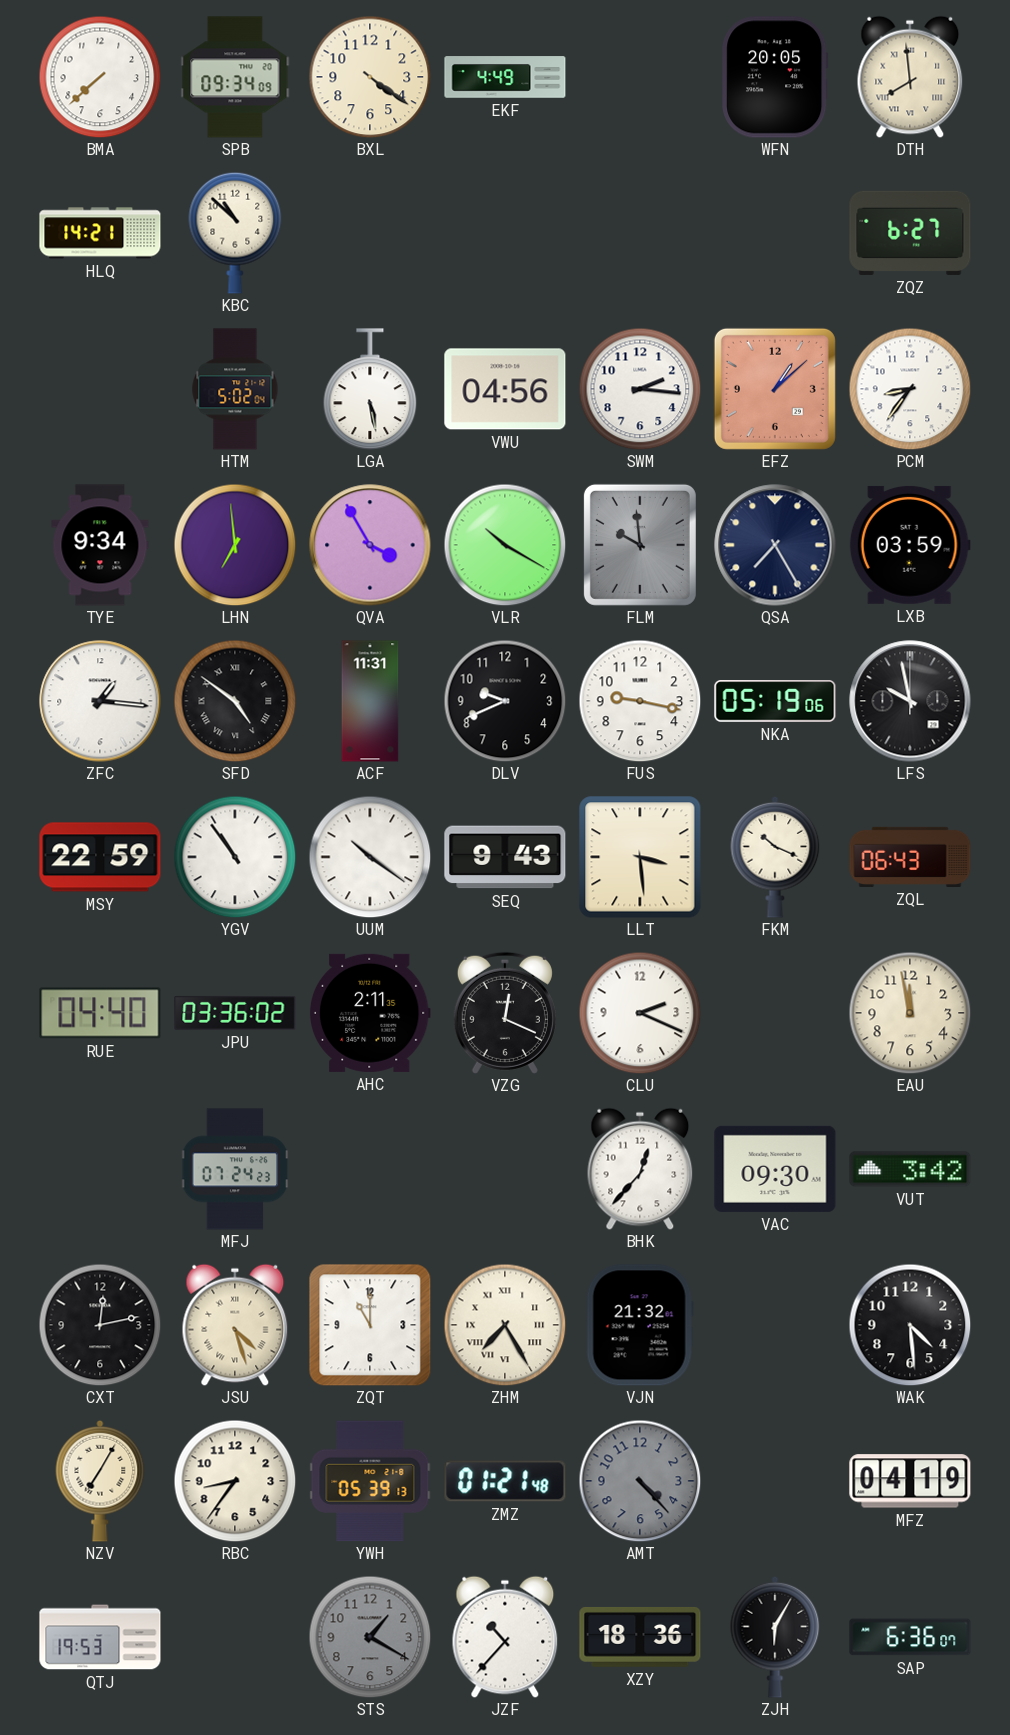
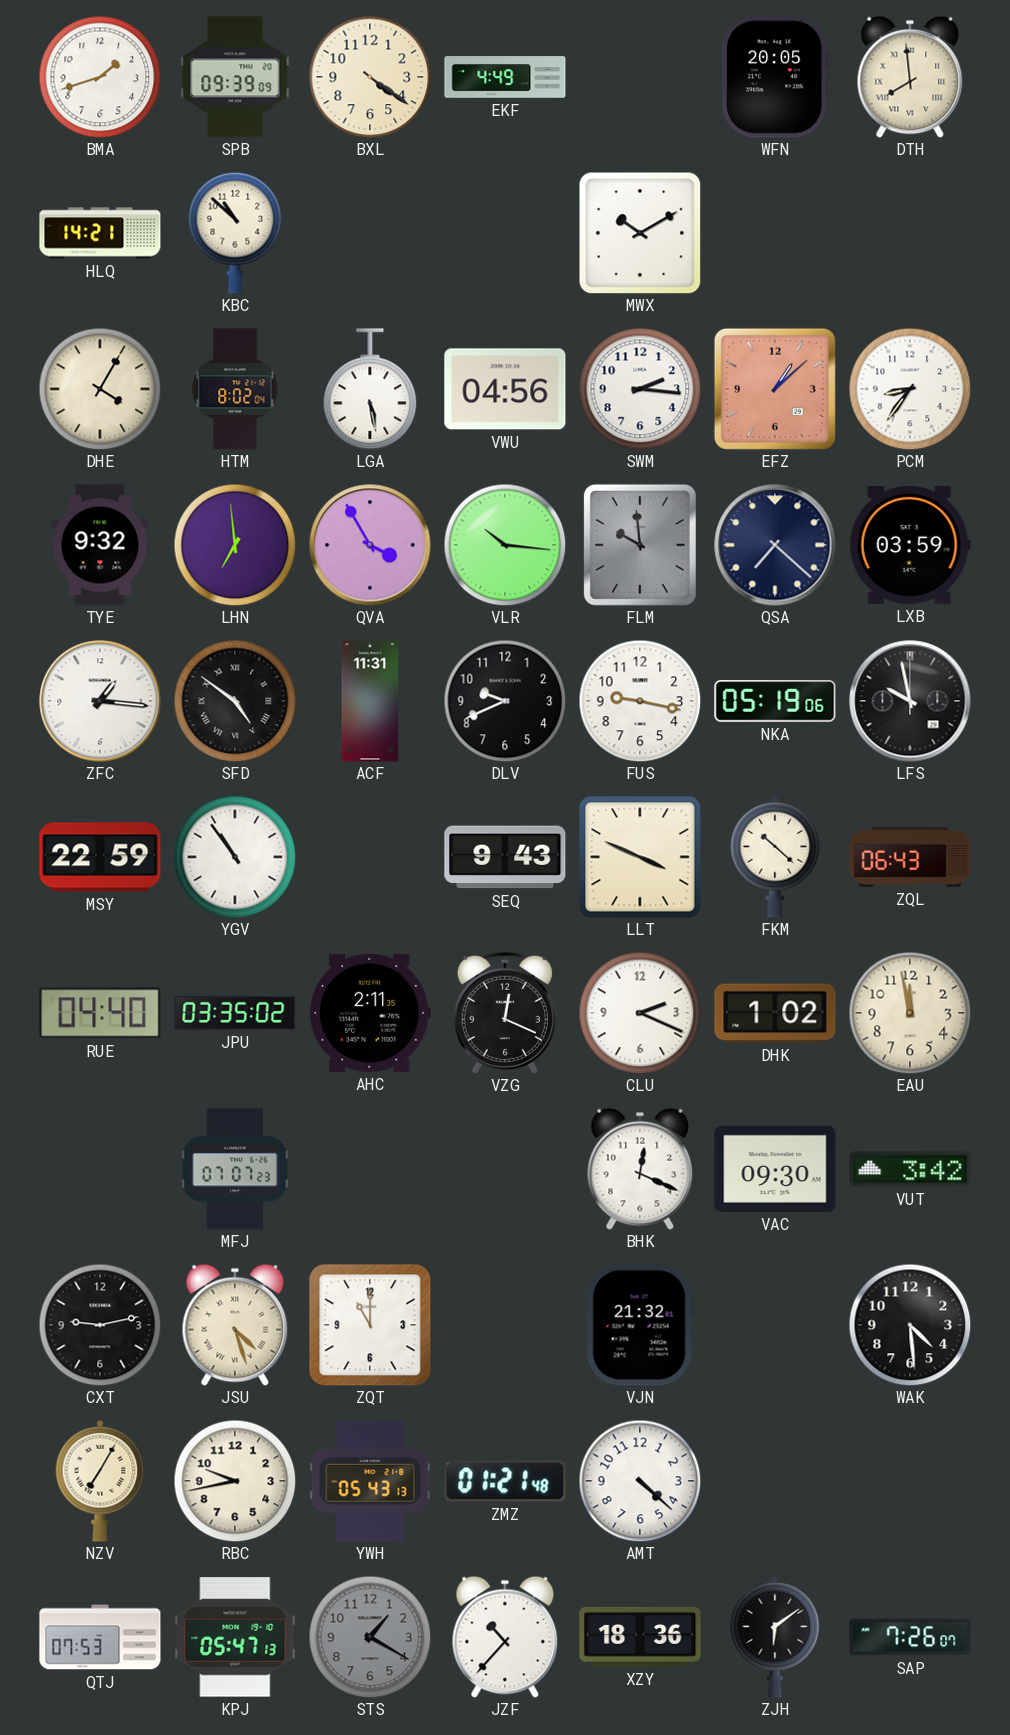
BMA: 7:38 -> 1:42 (100, 77)
SPB: 09:34 -> 09:39 (235, 77)
MWX: none -> 10:10 (640, 233)
ZQZ: 6:27 -> none (910, 233)
DHE: none -> 4:05 (100, 389)
HTM: 5:02 -> 8:02 (235, 389)
TYE: 9:34 -> 9:32 (100, 545)
VLR: 10:20 -> 10:16 (505, 545)
QSA: 7:25 -> 7:22 (775, 545)
UUM: 10:21 -> none (370, 857)
LLT: 3:29 -> 3:49 (640, 857)
FKM: 10:19 -> 10:22 (775, 857)
JPU: 03:36 -> 03:35 (235, 1013)
DHK: none -> 1:02 (775, 1013)
MFJ: 07:24 -> 07:07 (235, 1169)
BHK: 12:37 -> 12:19 (640, 1169)
CXT: 12:13 -> 9:13 (100, 1325)
ZHM: 7:25 -> none (505, 1325)
RBC: 8:36 -> 9:43 (235, 1481)
YWH: 05:39 -> 05:43 (370, 1481)
AMT: 4:23 -> 4:22 (640, 1481)
AMT dial: grey -> white (640, 1481)
MFZ: 04:19 -> none (910, 1481)
QTJ: 19:53 -> 07:53 (100, 1637)
KPJ: none -> 05:47 (235, 1637)
ZJH: 6:05 -> 6:09 (775, 1637)
SAP: 6:36 -> 7:26 (910, 1637)
